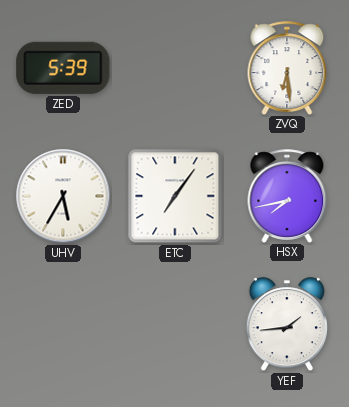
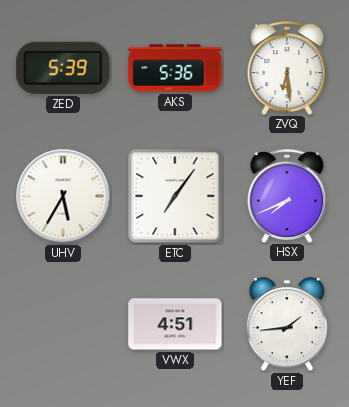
AKS: none -> 5:36 (175, 68)
HSX: 7:43 -> 7:41 (287, 196)
VWX: none -> 4:51 (175, 324)
